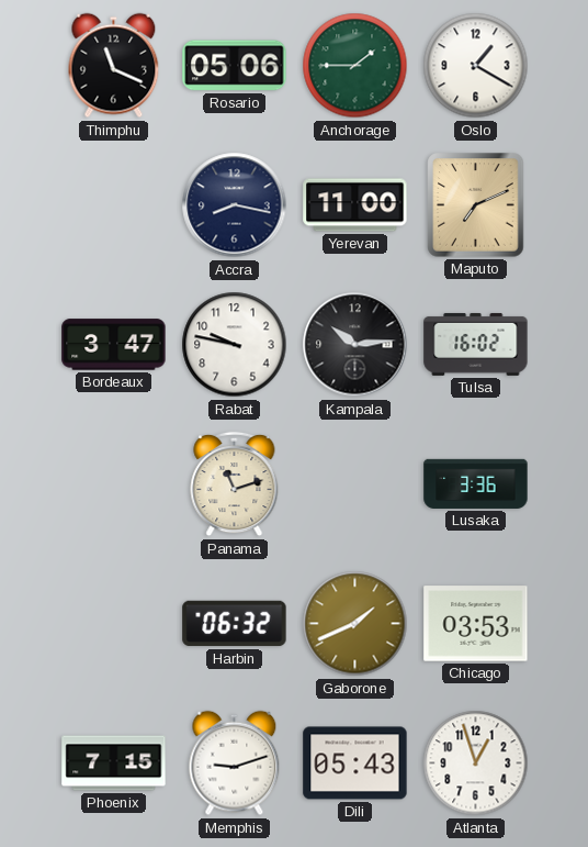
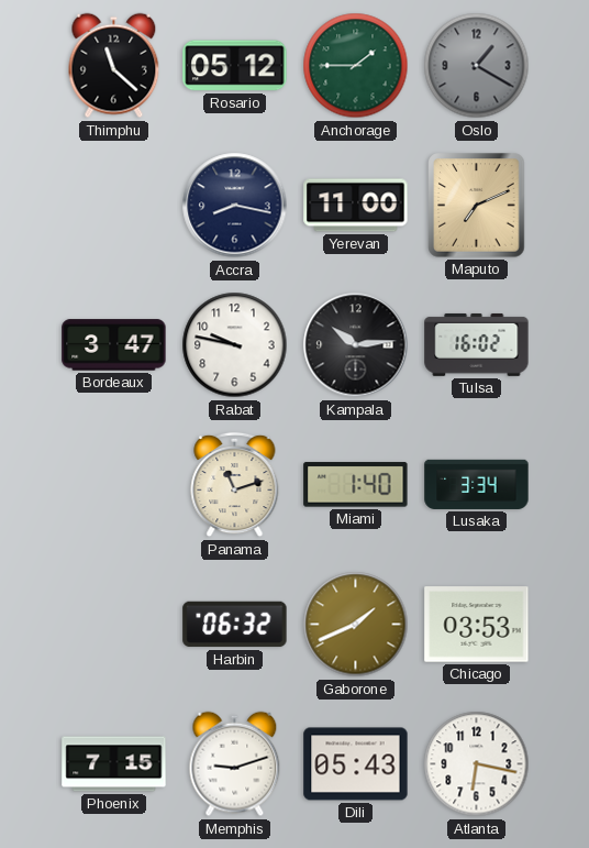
Thimphu: 11:19 -> 11:22 (114, 66)
Rosario: 05:06 -> 05:12 (235, 66)
Oslo dial: white -> grey (477, 66)
Miami: none -> 1:40 (356, 485)
Lusaka: 3:36 -> 3:34 (477, 484)
Atlanta: 12:57 -> 6:17 (477, 764)
